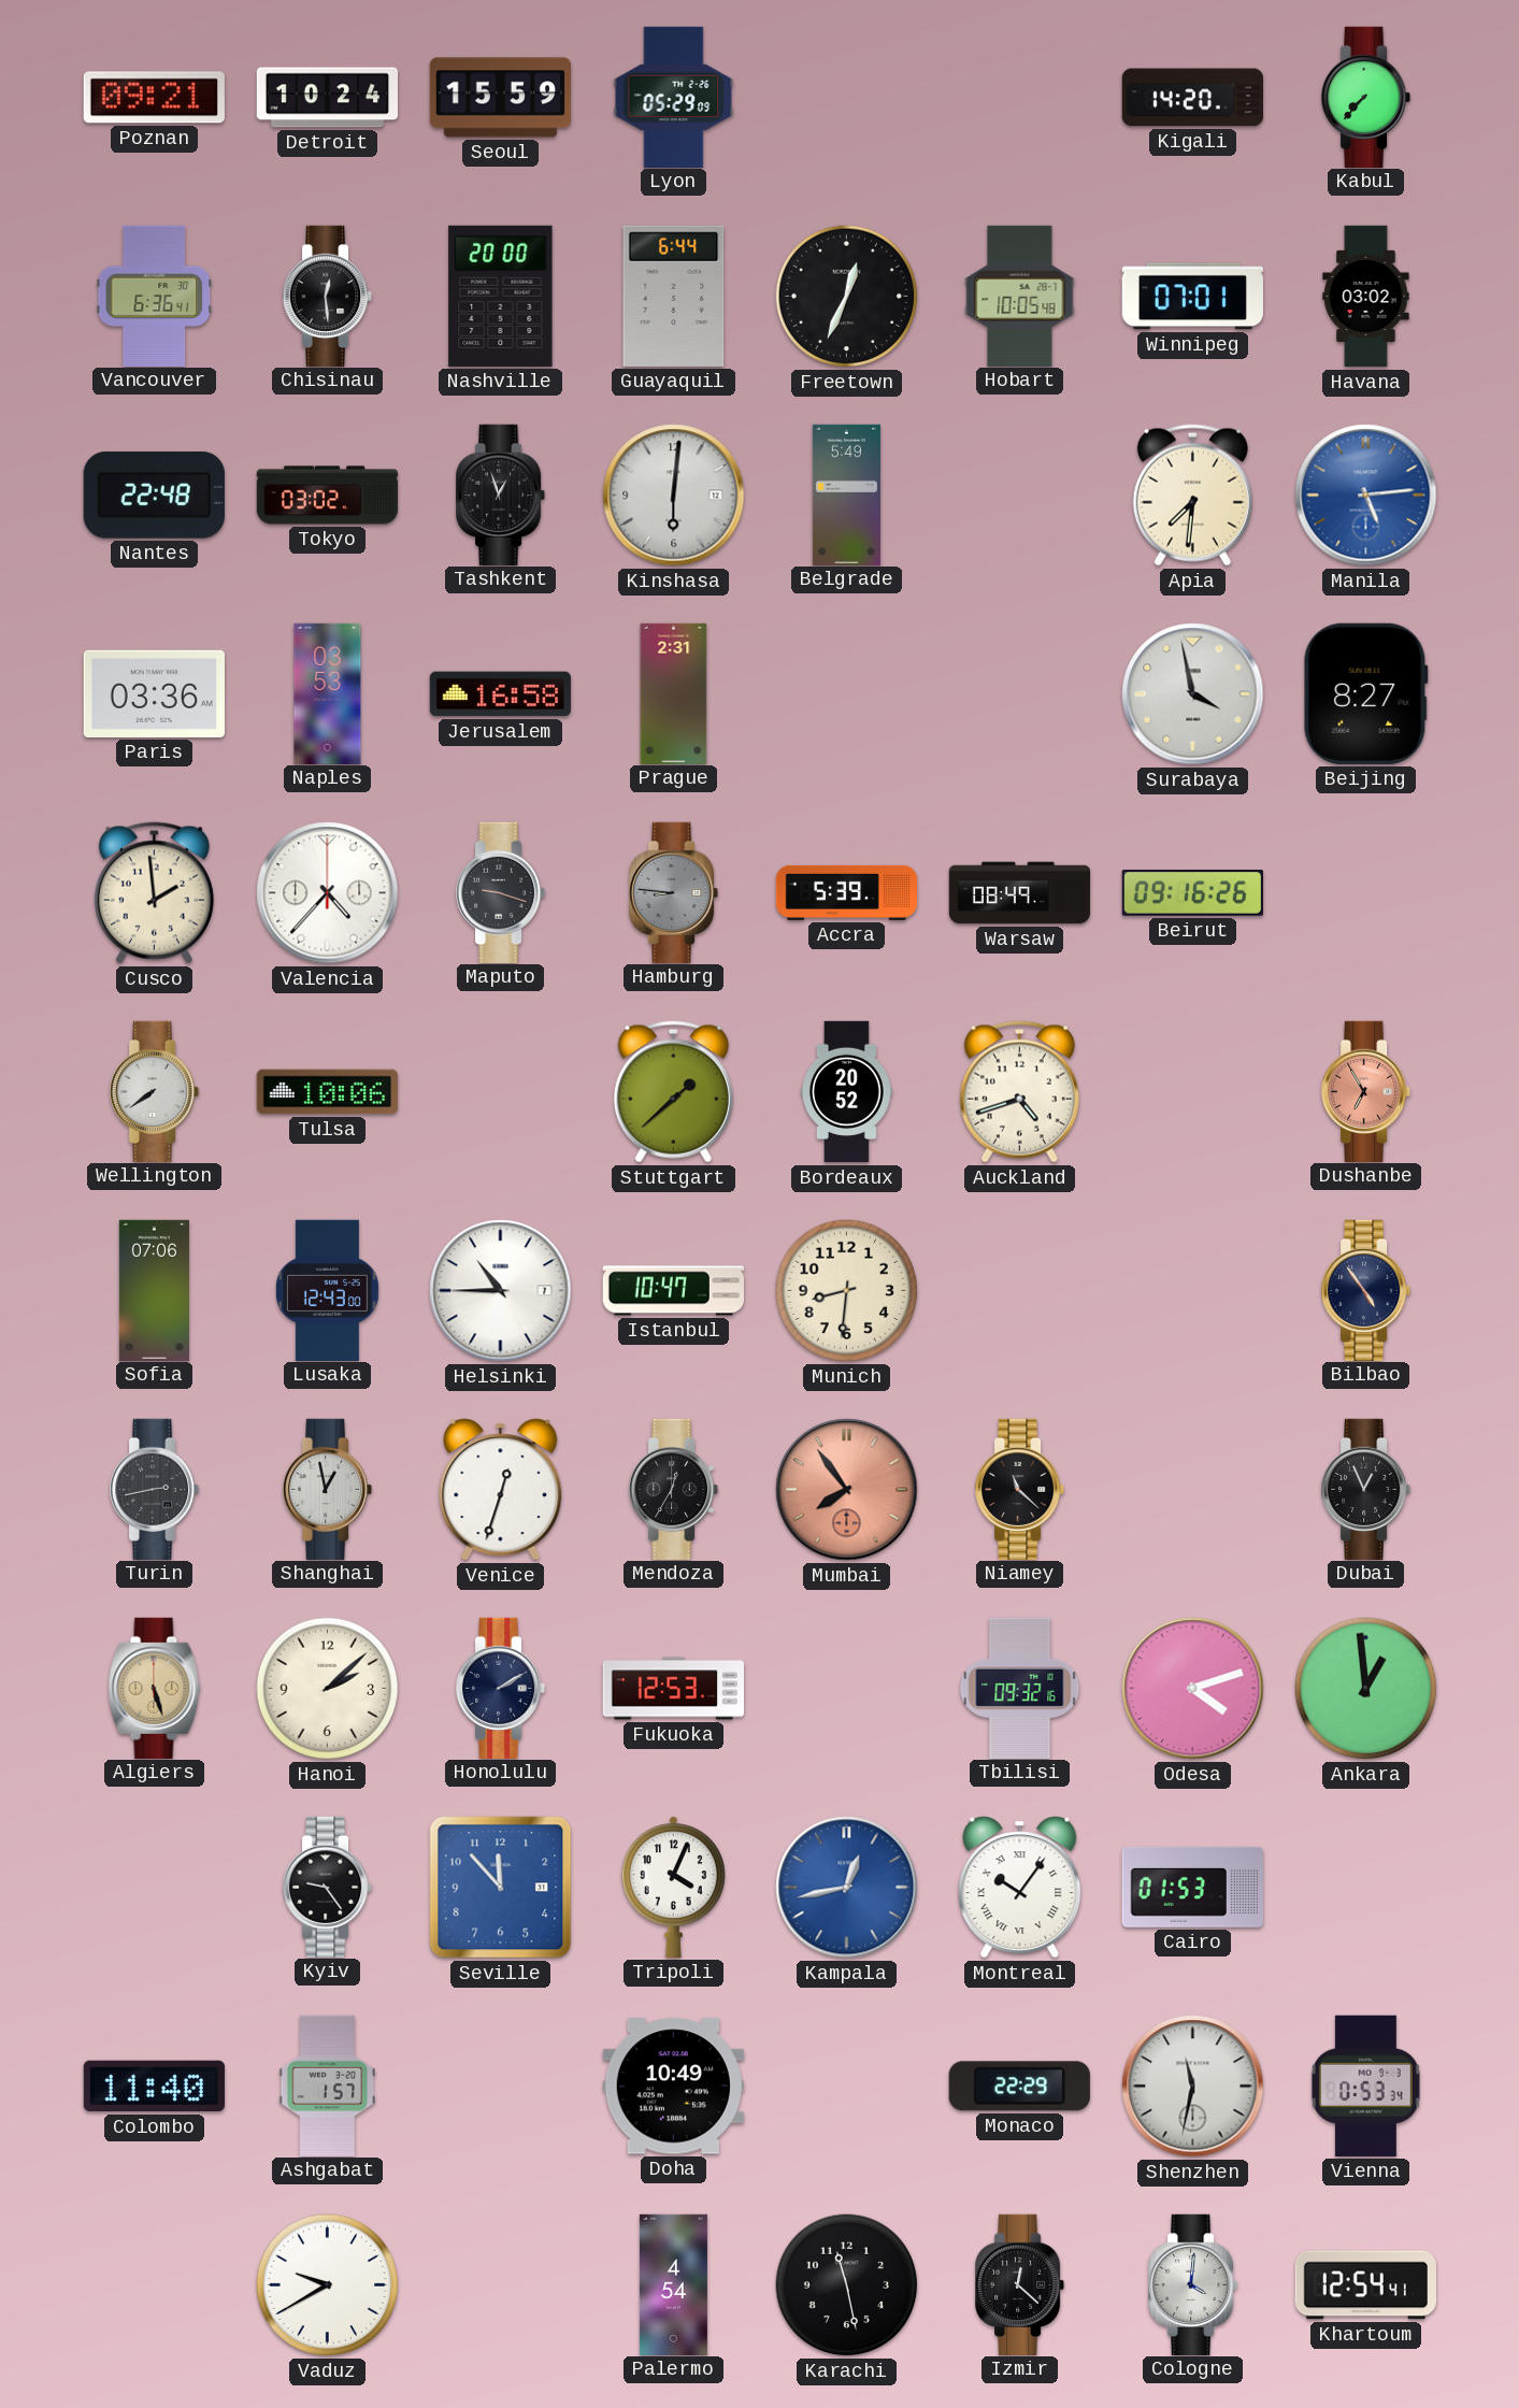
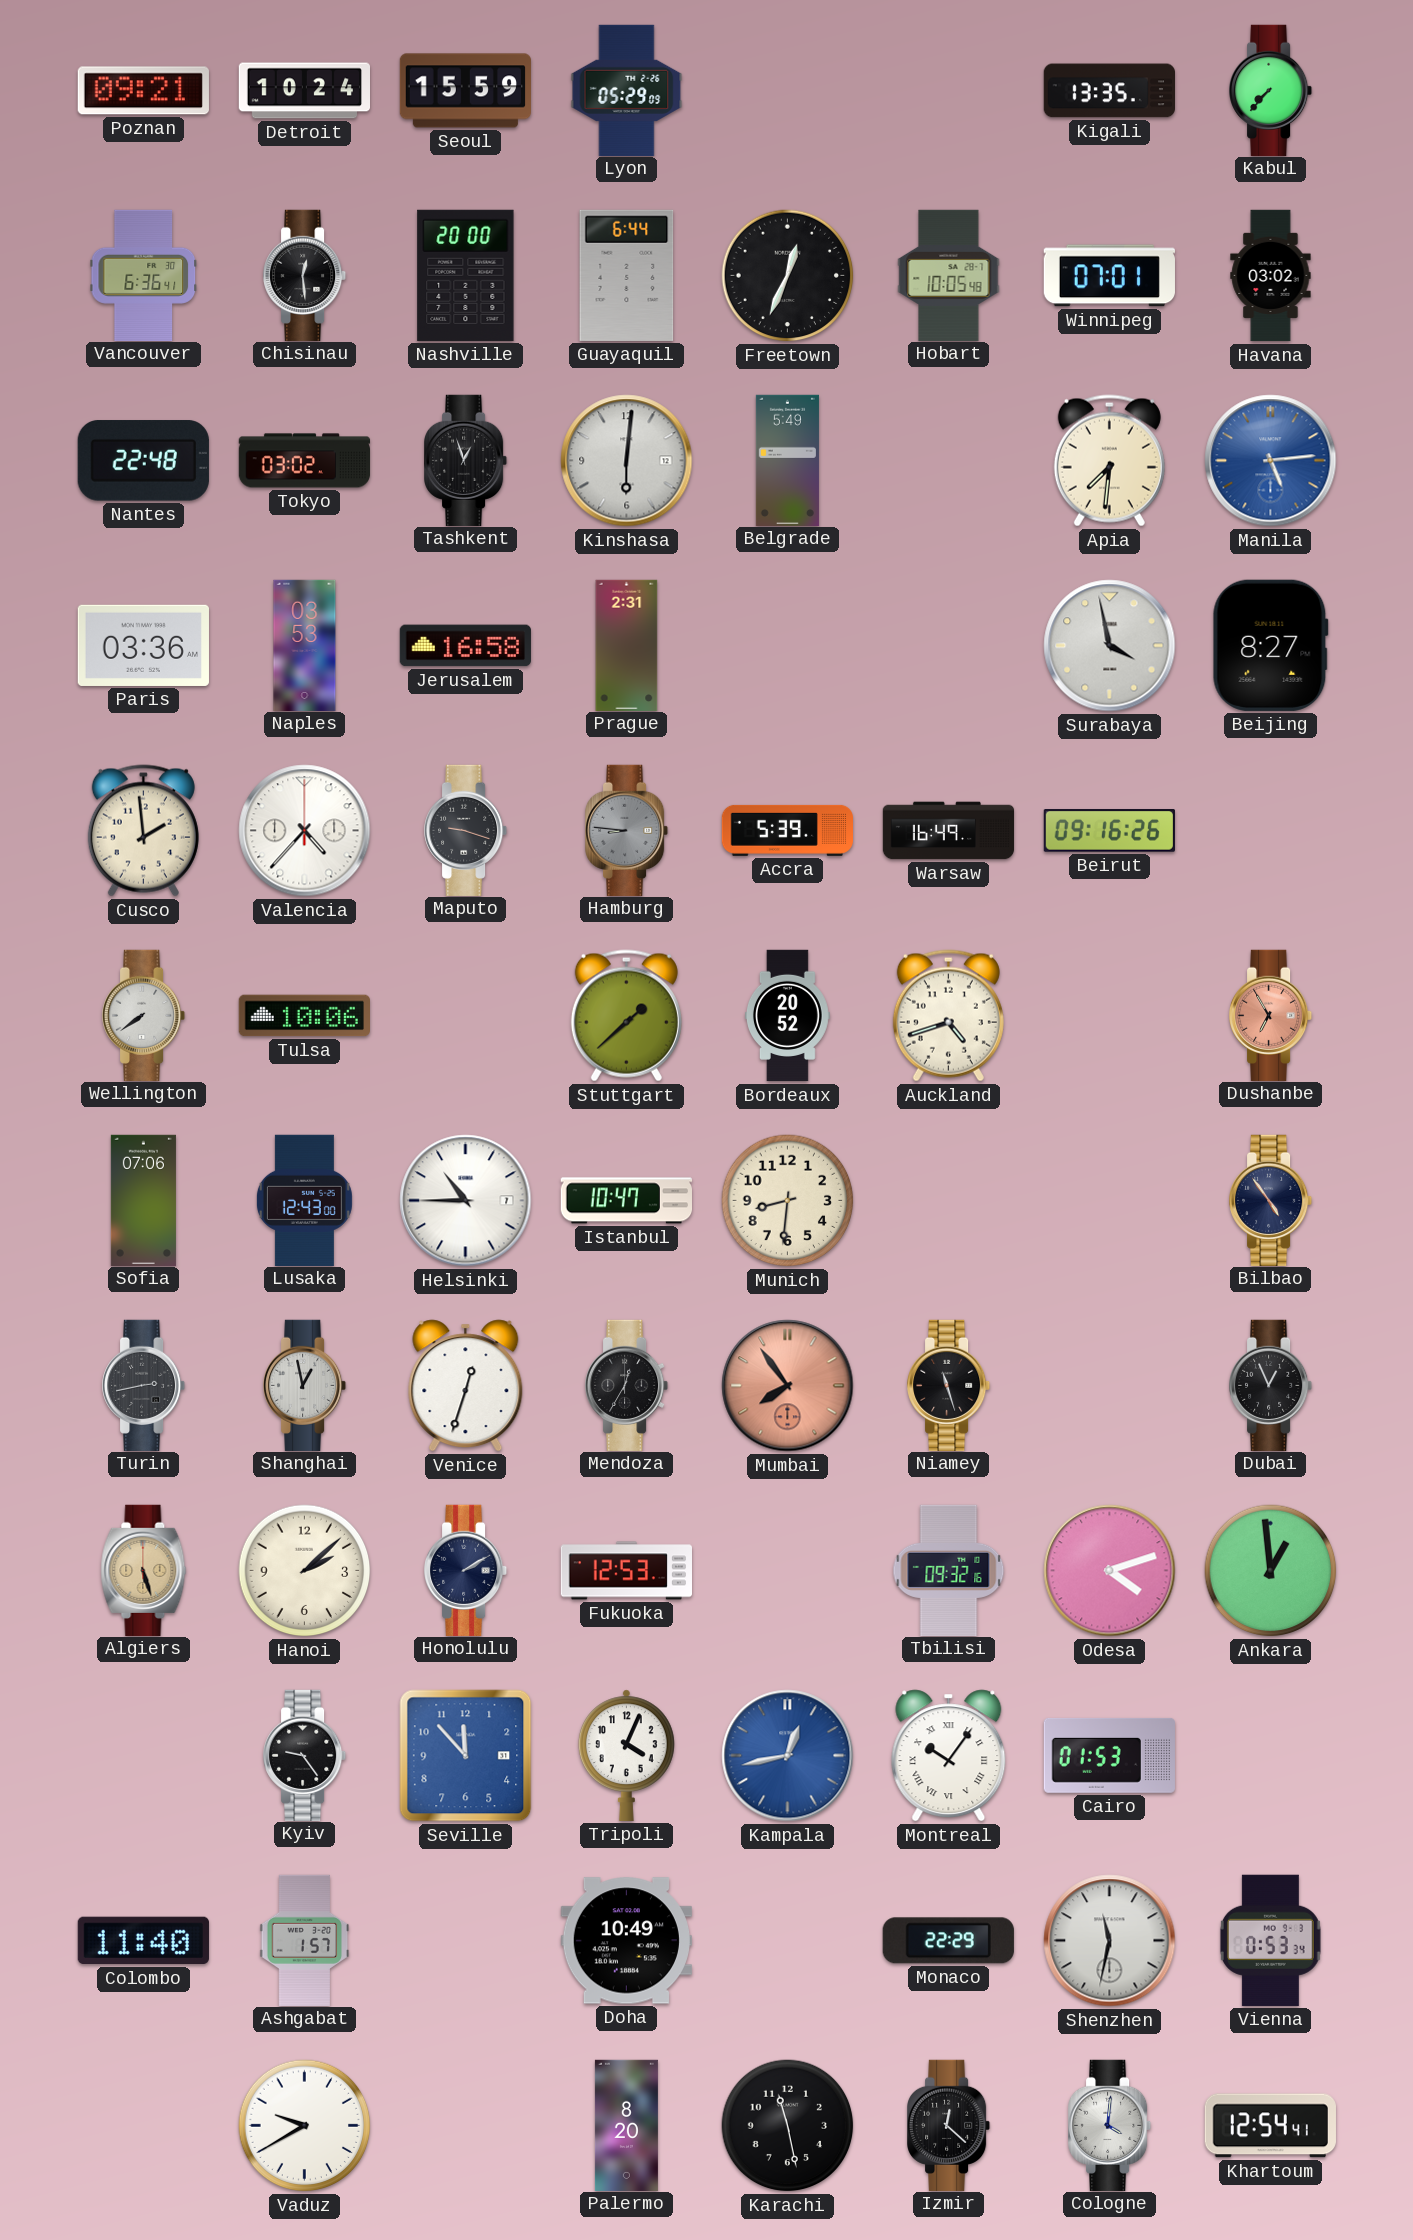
Kigali: 14:20 -> 13:35 (1109, 91)
Warsaw: 08:49 -> 16:49 (949, 831)
Niamey: 11:22 -> 11:27 (950, 1385)
Palermo: 4:54 -> 8:20 (626, 2125)
